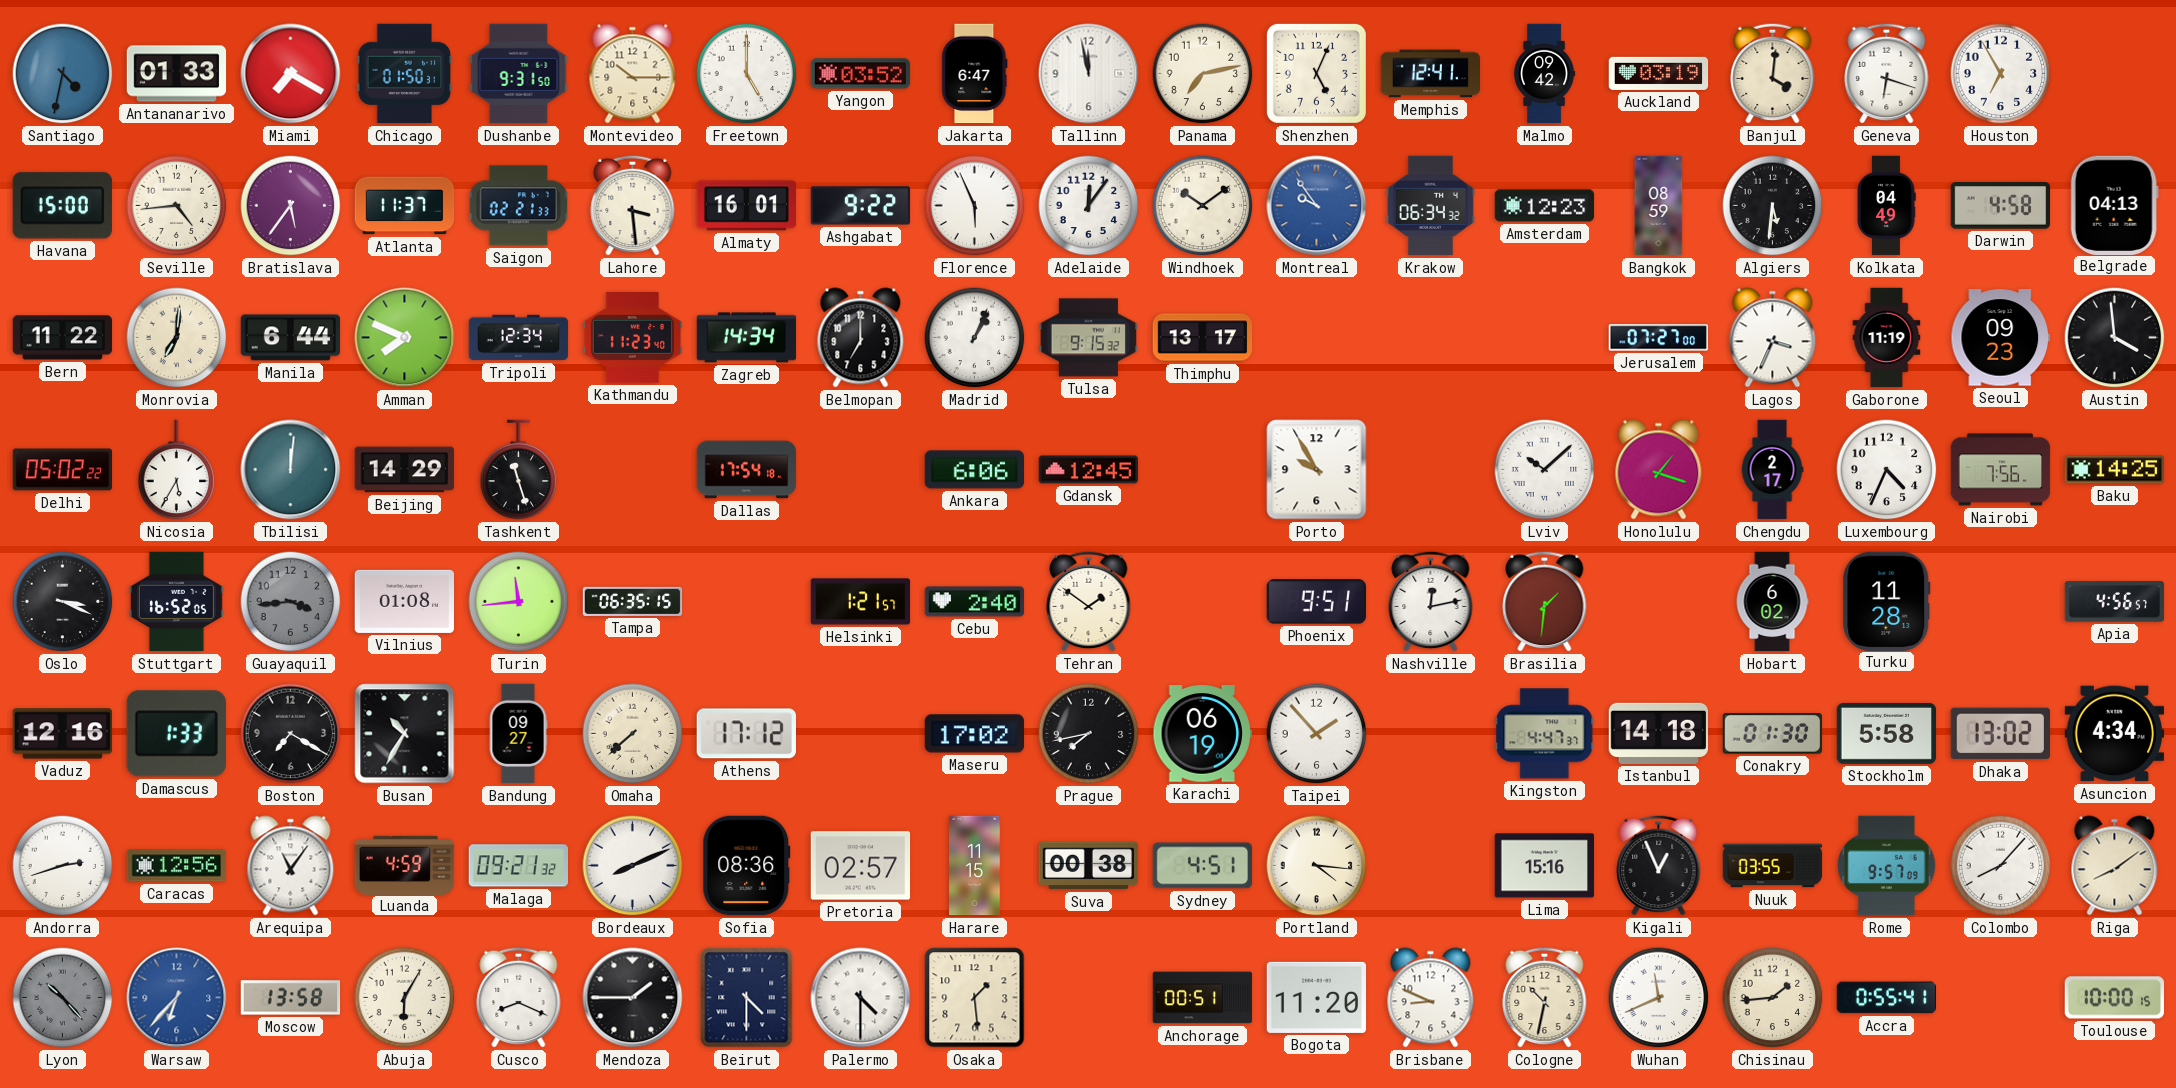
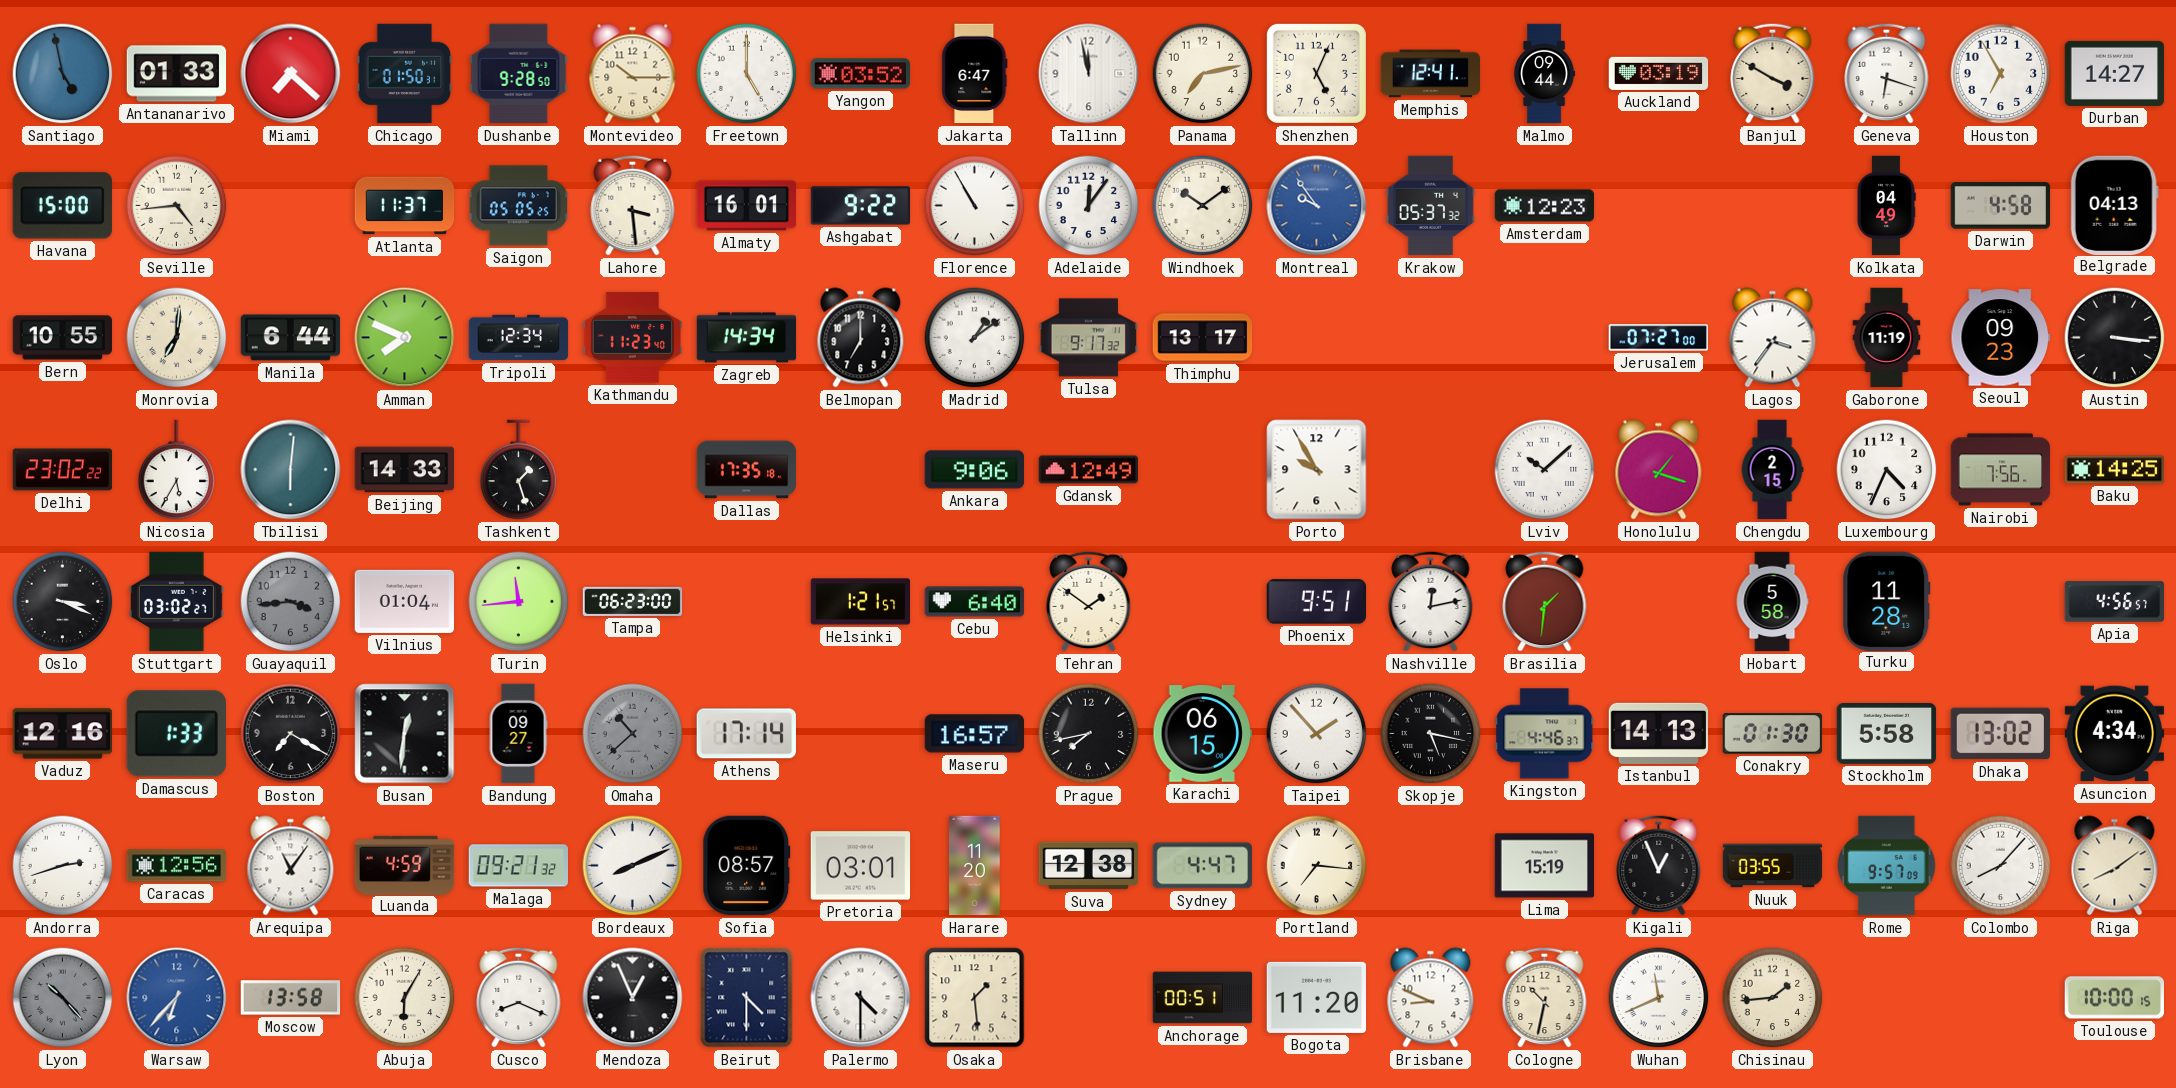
Santiago: 4:32 -> 4:58 (63, 74)
Miami: 7:20 -> 7:22 (291, 74)
Dushanbe: 9:31 -> 9:28 (519, 74)
Malmo: 09:42 -> 09:44 (1545, 74)
Banjul: 4:01 -> 3:50 (1773, 73)
Durban: none -> 14:27 (2115, 73)
Bratislava: 5:36 -> none (291, 206)
Saigon: 02:21 -> 05:05 (518, 206)
Florence: 5:56 -> 10:55 (975, 206)
Krakow: 06:34 -> 05:37 (1430, 206)
Bangkok: 08:59 -> none (1659, 206)
Algiers: 5:31 -> none (1773, 206)
Bern: 11:22 -> 10:55 (63, 338)
Madrid: 1:04 -> 1:09 (975, 338)
Tulsa: 9:15 -> 9:17 (1089, 338)
Lagos: 3:34 -> 3:36 (1773, 338)
Austin: 3:59 -> 3:16 (2115, 338)
Delhi: 05:02 -> 23:02 (63, 470)
Tbilisi: 12:01 -> 6:01 (291, 470)
Beijing: 14:29 -> 14:33 (405, 470)
Tashkent: 11:27 -> 1:27 (519, 470)
Dallas: 17:54 -> 17:35 (747, 470)
Ankara: 6:06 -> 9:06 (975, 470)
Gdansk: 12:45 -> 12:49 (1089, 470)
Chengdu: 2:17 -> 2:15 (1772, 470)
Stuttgart: 16:52 -> 03:02 (177, 602)
Vilnius: 01:08 -> 01:04 (404, 601)
Tampa: 06:35 -> 06:23 (633, 601)
Cebu: 2:40 -> 6:40 (975, 602)
Hobart: 6:02 -> 5:58 (1772, 602)
Busan: 10:35 -> 12:31 (405, 734)
Omaha: 7:38 -> 10:38 (633, 734)
Omaha dial: cream -> grey (633, 734)
Athens: 17:12 -> 17:14 (746, 734)
Maseru: 17:02 -> 16:57 (975, 734)
Karachi: 06:19 -> 06:15 (1203, 734)
Skopje: none -> 5:17 (1431, 734)
Kingston: 4:47 -> 4:46 (1545, 734)
Istanbul: 14:18 -> 14:13 (1659, 733)
Sofia: 08:36 -> 08:57 (747, 866)
Pretoria: 02:57 -> 03:01 (861, 866)
Harare: 11:15 -> 11:20 (975, 866)
Suva: 00:38 -> 12:38 (1089, 866)
Sydney: 4:51 -> 4:47 (1202, 866)
Portland: 4:16 -> 7:16 (1317, 866)
Lima: 15:16 -> 15:19 (1545, 866)
Mendoza: 1:45 -> 12:56 (633, 998)
Accra: 0:55 -> none (1887, 998)
